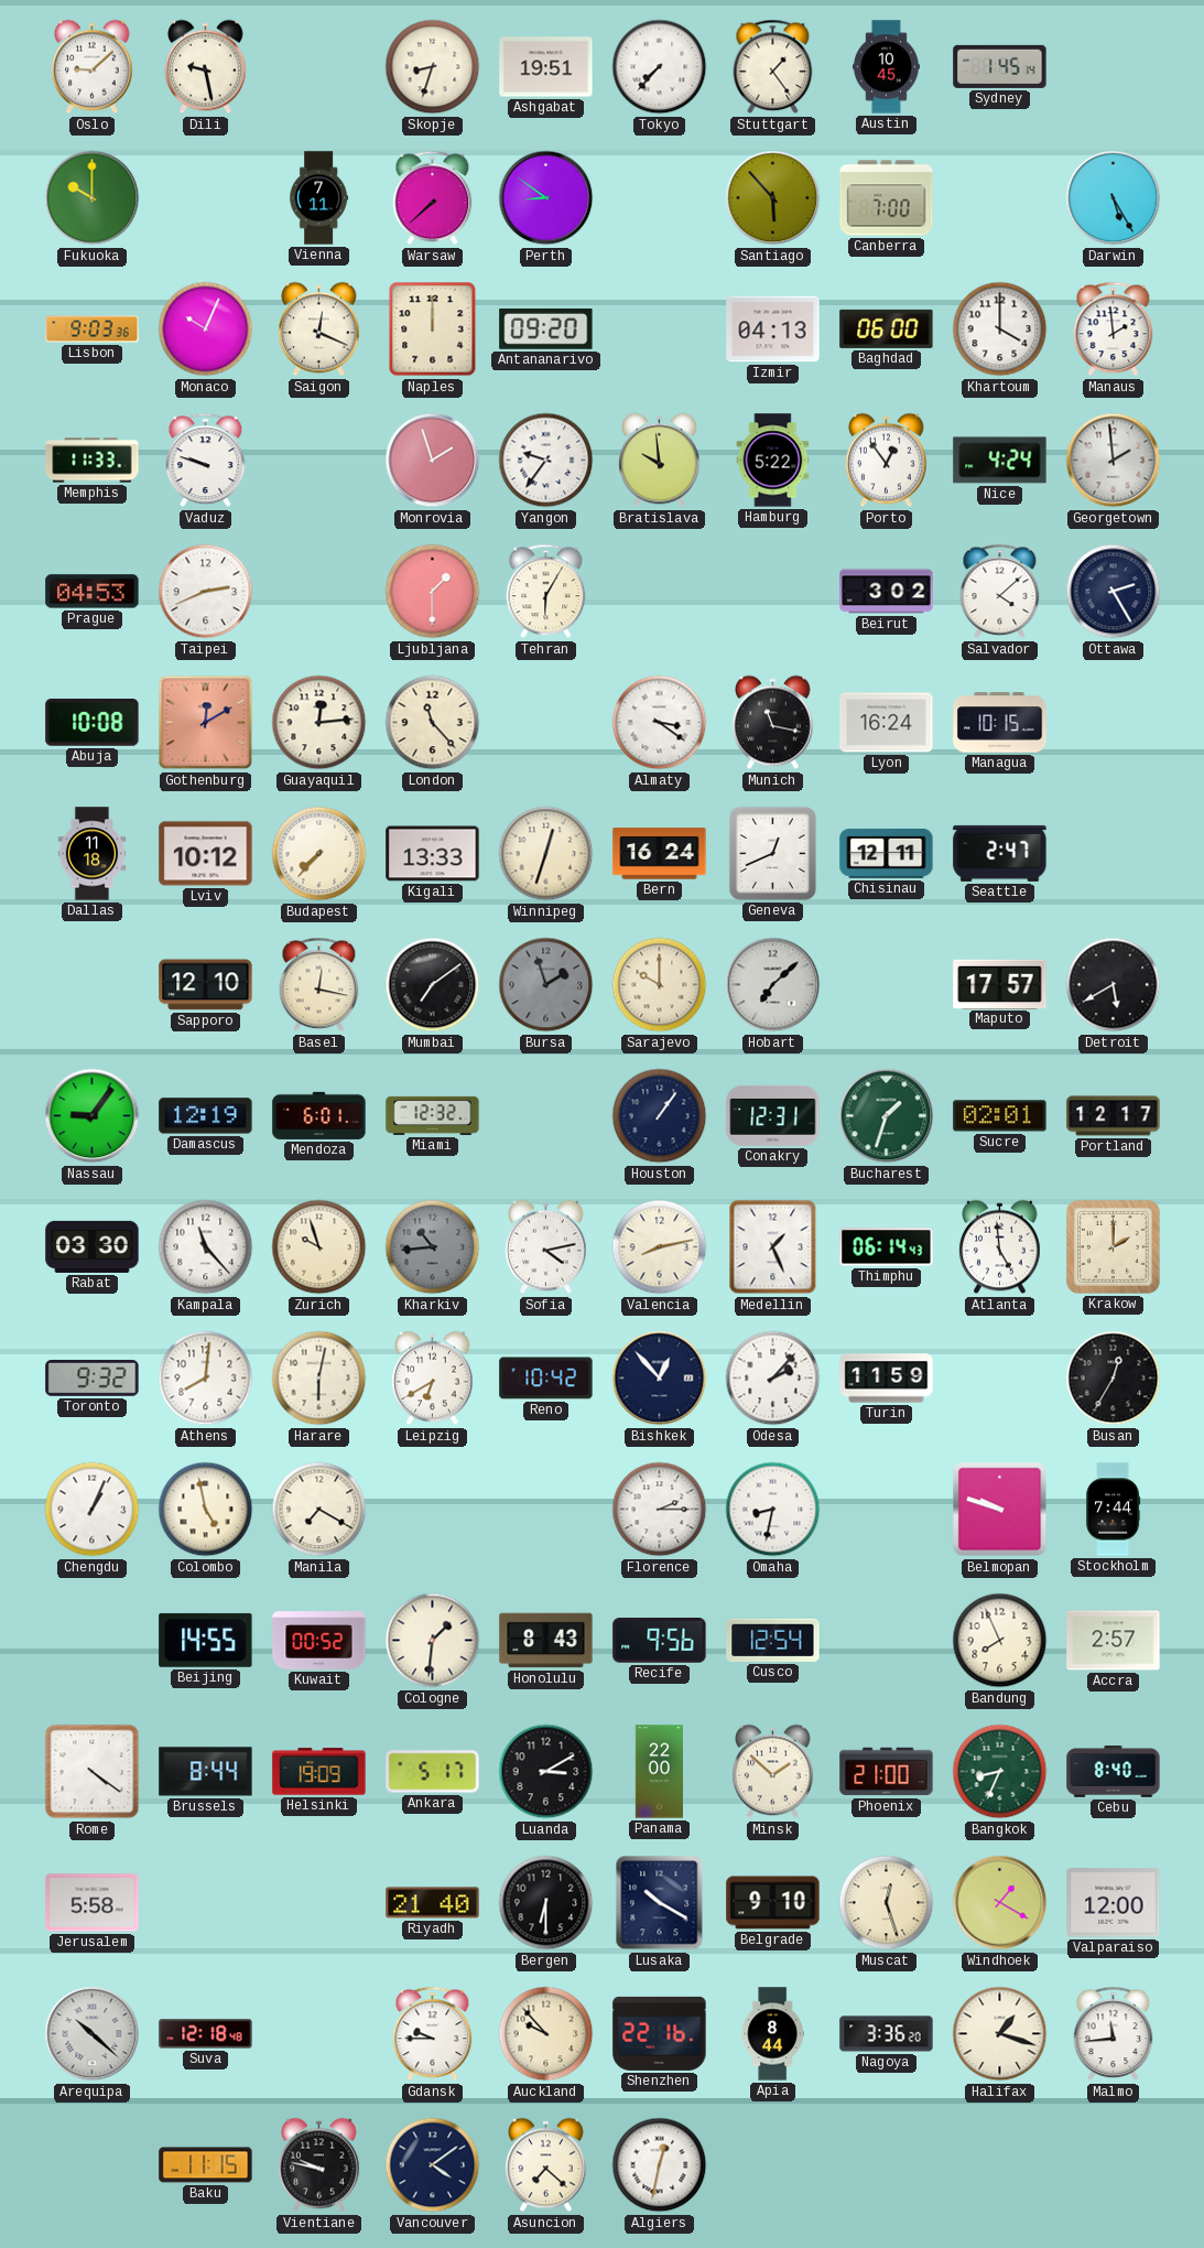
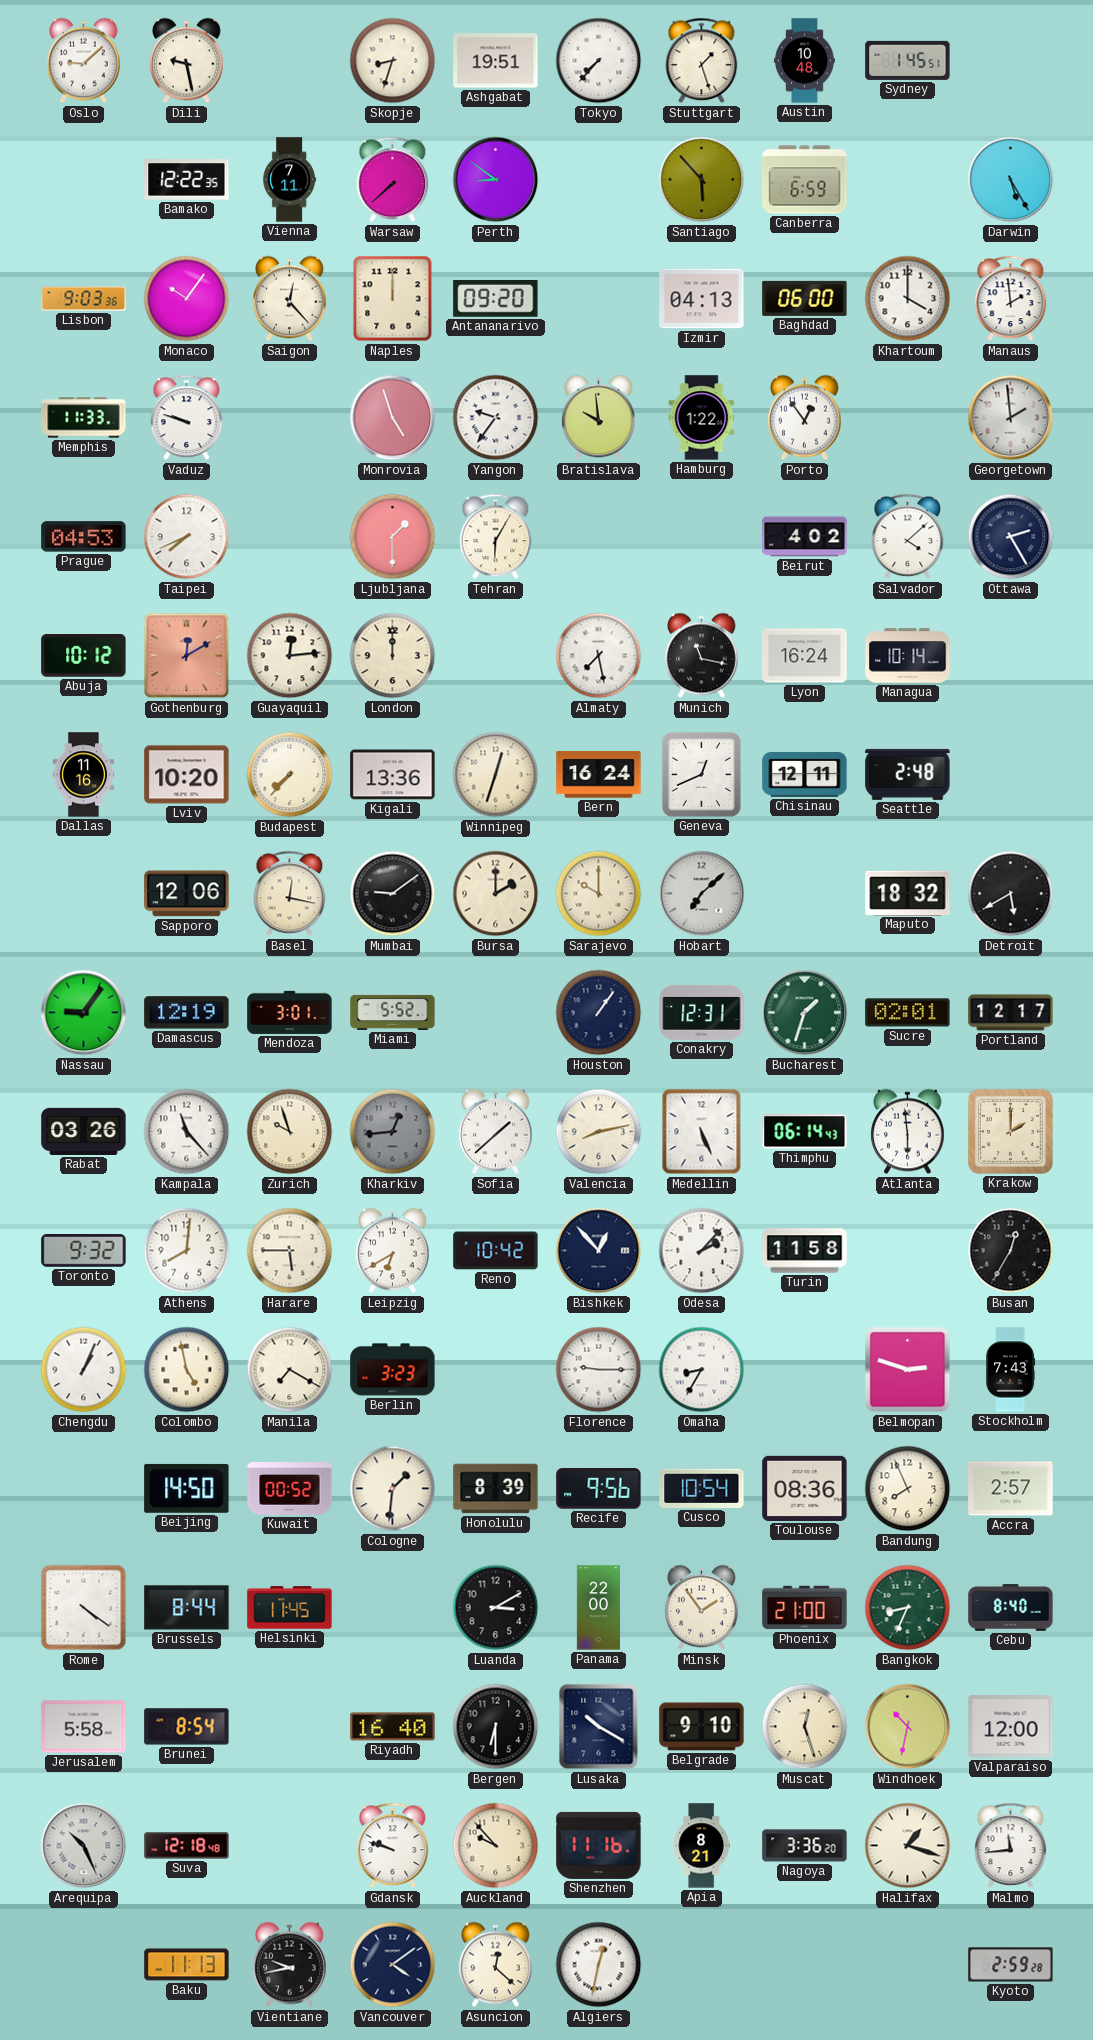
Stuttgart: 1:24 -> 1:27 (702, 61)
Austin: 10:45 -> 10:48 (805, 61)
Sydney: 1:45:14 -> 1:45:51 (908, 60)
Fukuoka: 10:00 -> none (93, 198)
Bamako: none -> 12:22 (187, 180)
Canberra: 7:00 -> 6:59 (805, 180)
Monaco: 10:04 -> 10:06 (187, 299)
Saigon: 12:19 -> 12:23 (290, 299)
Monrovia: 1:57 -> 4:57 (393, 418)
Hamburg: 5:22 -> 1:22 (702, 418)
Nice: 4:24 -> none (1000, 461)
Taipei: 2:41 -> 7:41 (187, 537)
Beirut: 3:02 -> 4:02 (805, 537)
Abuja: 10:08 -> 10:12 (84, 656)
London: 11:23 -> 12:00 (393, 656)
Almaty: 3:21 -> 7:28 (599, 656)
Managua: 10:15 -> 10:14 (908, 656)
Dallas: 11:18 -> 11:16 (84, 775)
Lviv: 10:12 -> 10:20 (187, 775)
Kigali: 13:33 -> 13:36 (393, 775)
Seattle: 2:47 -> 2:48 (908, 774)
Sapporo: 12:10 -> 12:06 (187, 894)
Mumbai: 7:09 -> 9:09 (393, 894)
Bursa: 1:57 -> 2:00 (496, 894)
Bursa dial: grey -> cream (496, 894)
Maputo: 17:57 -> 18:32 (908, 893)
Mendoza: 6:01 -> 3:01 (290, 1012)
Miami: 12:32 -> 5:52 (393, 1012)
Rabat: 03:30 -> 03:26 (84, 1131)
Kharkiv: 10:44 -> 12:44 (393, 1132)
Sofia: 4:13 -> 1:38 (496, 1132)
Medellin: 1:26 -> 5:26 (702, 1132)
Atlanta: 4:59 -> 5:59 (908, 1132)
Harare: 6:02 -> 5:45 (290, 1251)
Turin: 11:59 -> 11:58 (805, 1251)
Berlin: none -> 3:23 (393, 1370)
Florence: 2:15 -> 9:15 (599, 1370)
Omaha: 8:32 -> 8:35 (702, 1370)
Belmopan: 9:48 -> 2:48 (908, 1370)
Stockholm: 7:44 -> 7:43 (1011, 1370)
Beijing: 14:55 -> 14:50 (187, 1488)
Honolulu: 8:43 -> 8:39 (496, 1489)
Cusco: 12:54 -> 10:54 (702, 1488)
Toulouse: none -> 08:36 (805, 1488)
Helsinki: 19:09 -> 11:45 (290, 1608)
Ankara: 5:17 -> none (433, 1772)
Minsk: 1:52 -> 1:54 (702, 1608)
Brunei: none -> 8:54 (187, 1727)
Riyadh: 21:40 -> 16:40 (393, 1727)
Windhoek: 1:20 -> 10:32 (908, 1727)
Arequipa: 10:22 -> 10:26 (84, 1846)
Gdansk: 9:45 -> 9:48 (393, 1846)
Shenzhen: 22:16 -> 11:16 (599, 1845)
Apia: 8:44 -> 8:21 (701, 1846)
Baku: 11:15 -> 11:13 (187, 1965)
Vientiane: 9:47 -> 9:43 (290, 1965)
Asuncion: 7:22 -> 12:22 (496, 1965)
Kyoto: none -> 2:59 (1011, 1965)
